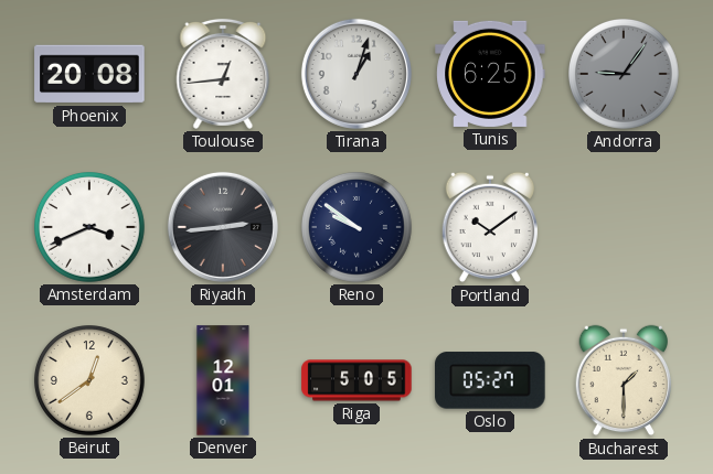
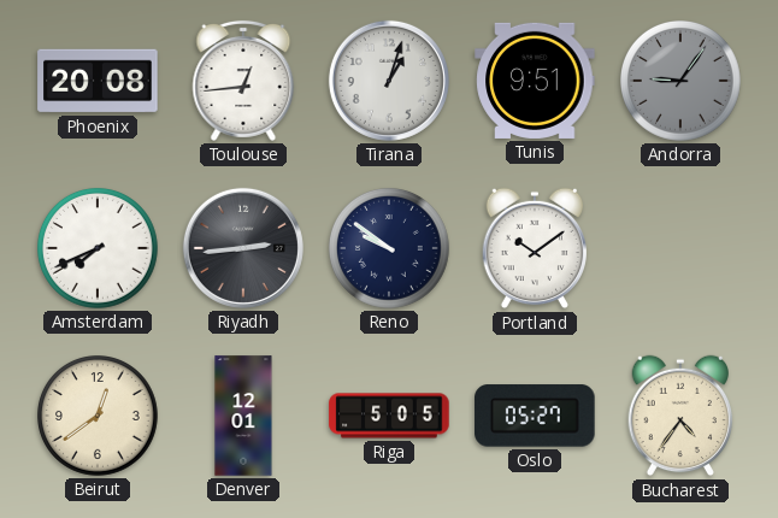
Tunis: 6:25 -> 9:51 (535, 81)
Amsterdam: 3:41 -> 7:41 (99, 249)
Bucharest: 1:30 -> 4:36 (680, 416)
